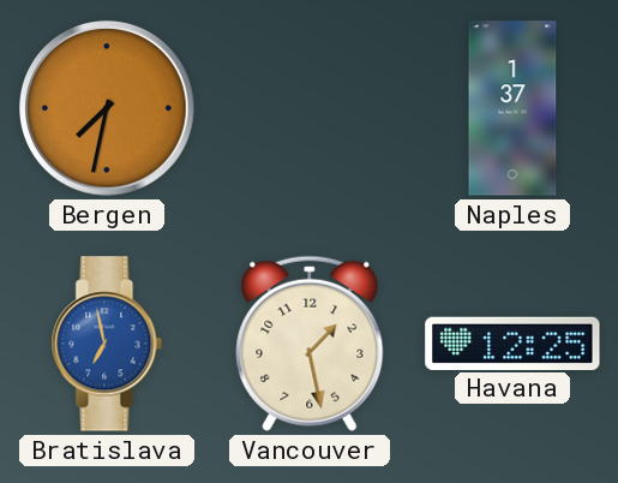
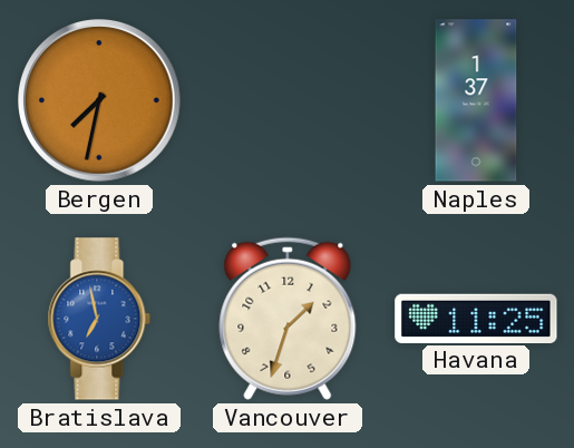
Vancouver: 1:28 -> 1:33 (288, 319)
Havana: 12:25 -> 11:25 (476, 318)
